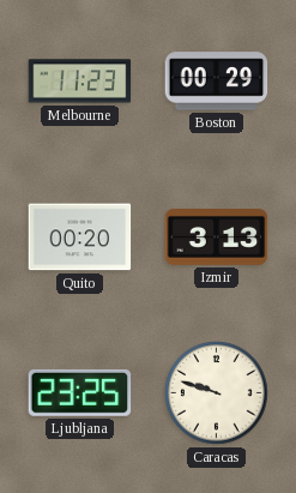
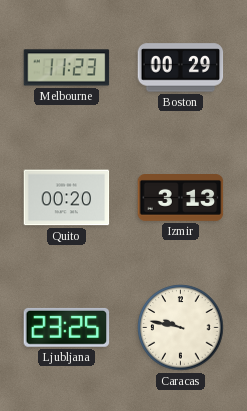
Caracas: 9:48 -> 9:47 (181, 328)
